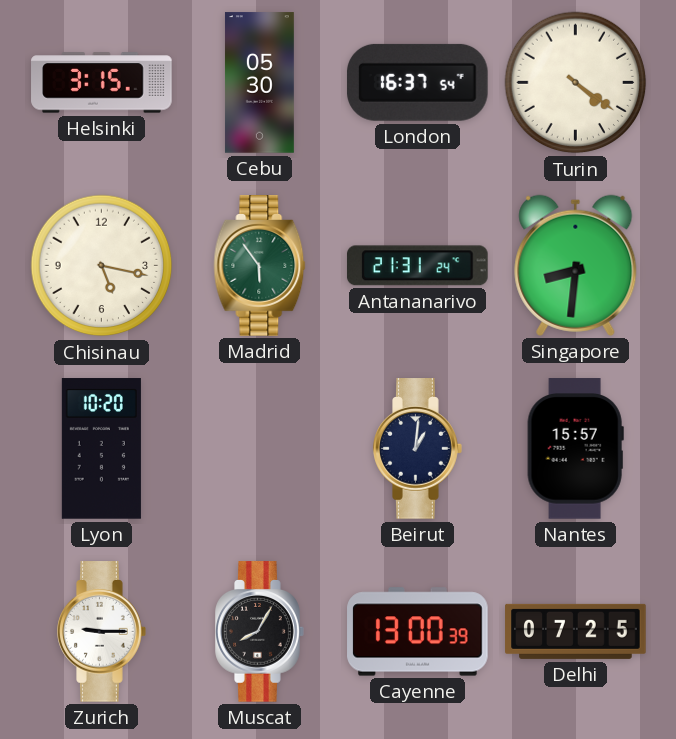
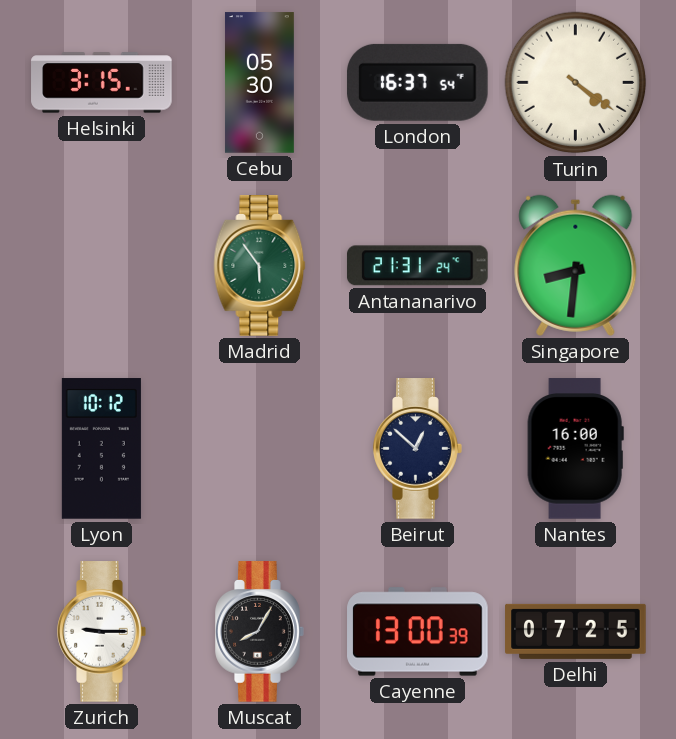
Chisinau: 5:17 -> none (102, 266)
Lyon: 10:20 -> 10:12 (101, 449)
Beirut: 1:01 -> 12:52 (418, 449)
Nantes: 15:57 -> 16:00 (575, 449)
